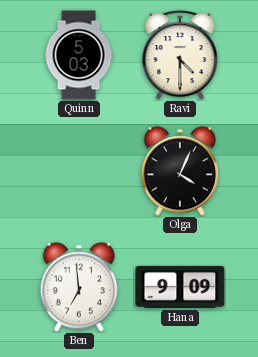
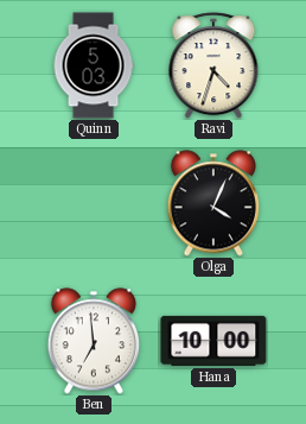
Ravi: 4:30 -> 4:33 (213, 65)
Hana: 9:09 -> 10:00 (213, 341)
